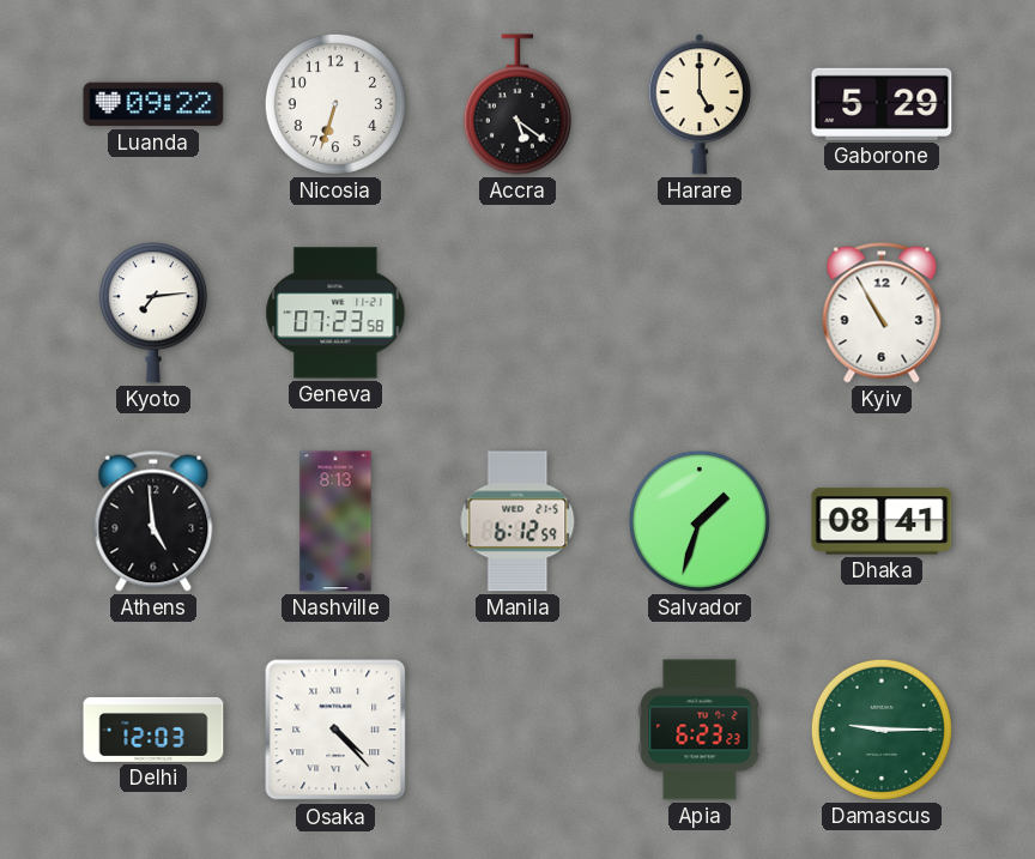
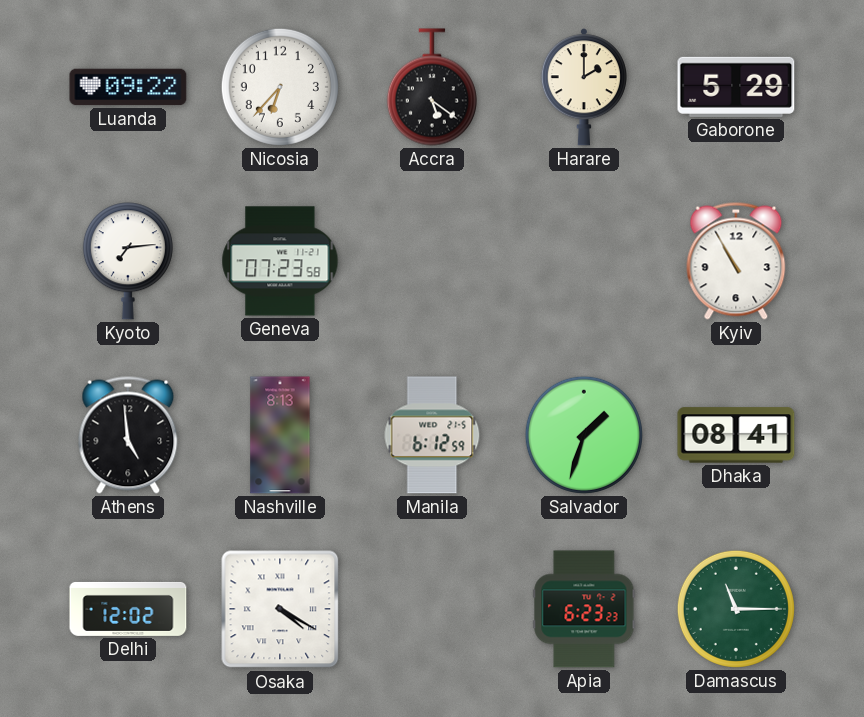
Nicosia: 6:33 -> 6:37 (280, 87)
Harare: 5:00 -> 2:00 (584, 87)
Delhi: 12:03 -> 12:02 (128, 609)
Osaka: 4:23 -> 4:20 (280, 609)
Damascus: 9:15 -> 11:15 (736, 609)
